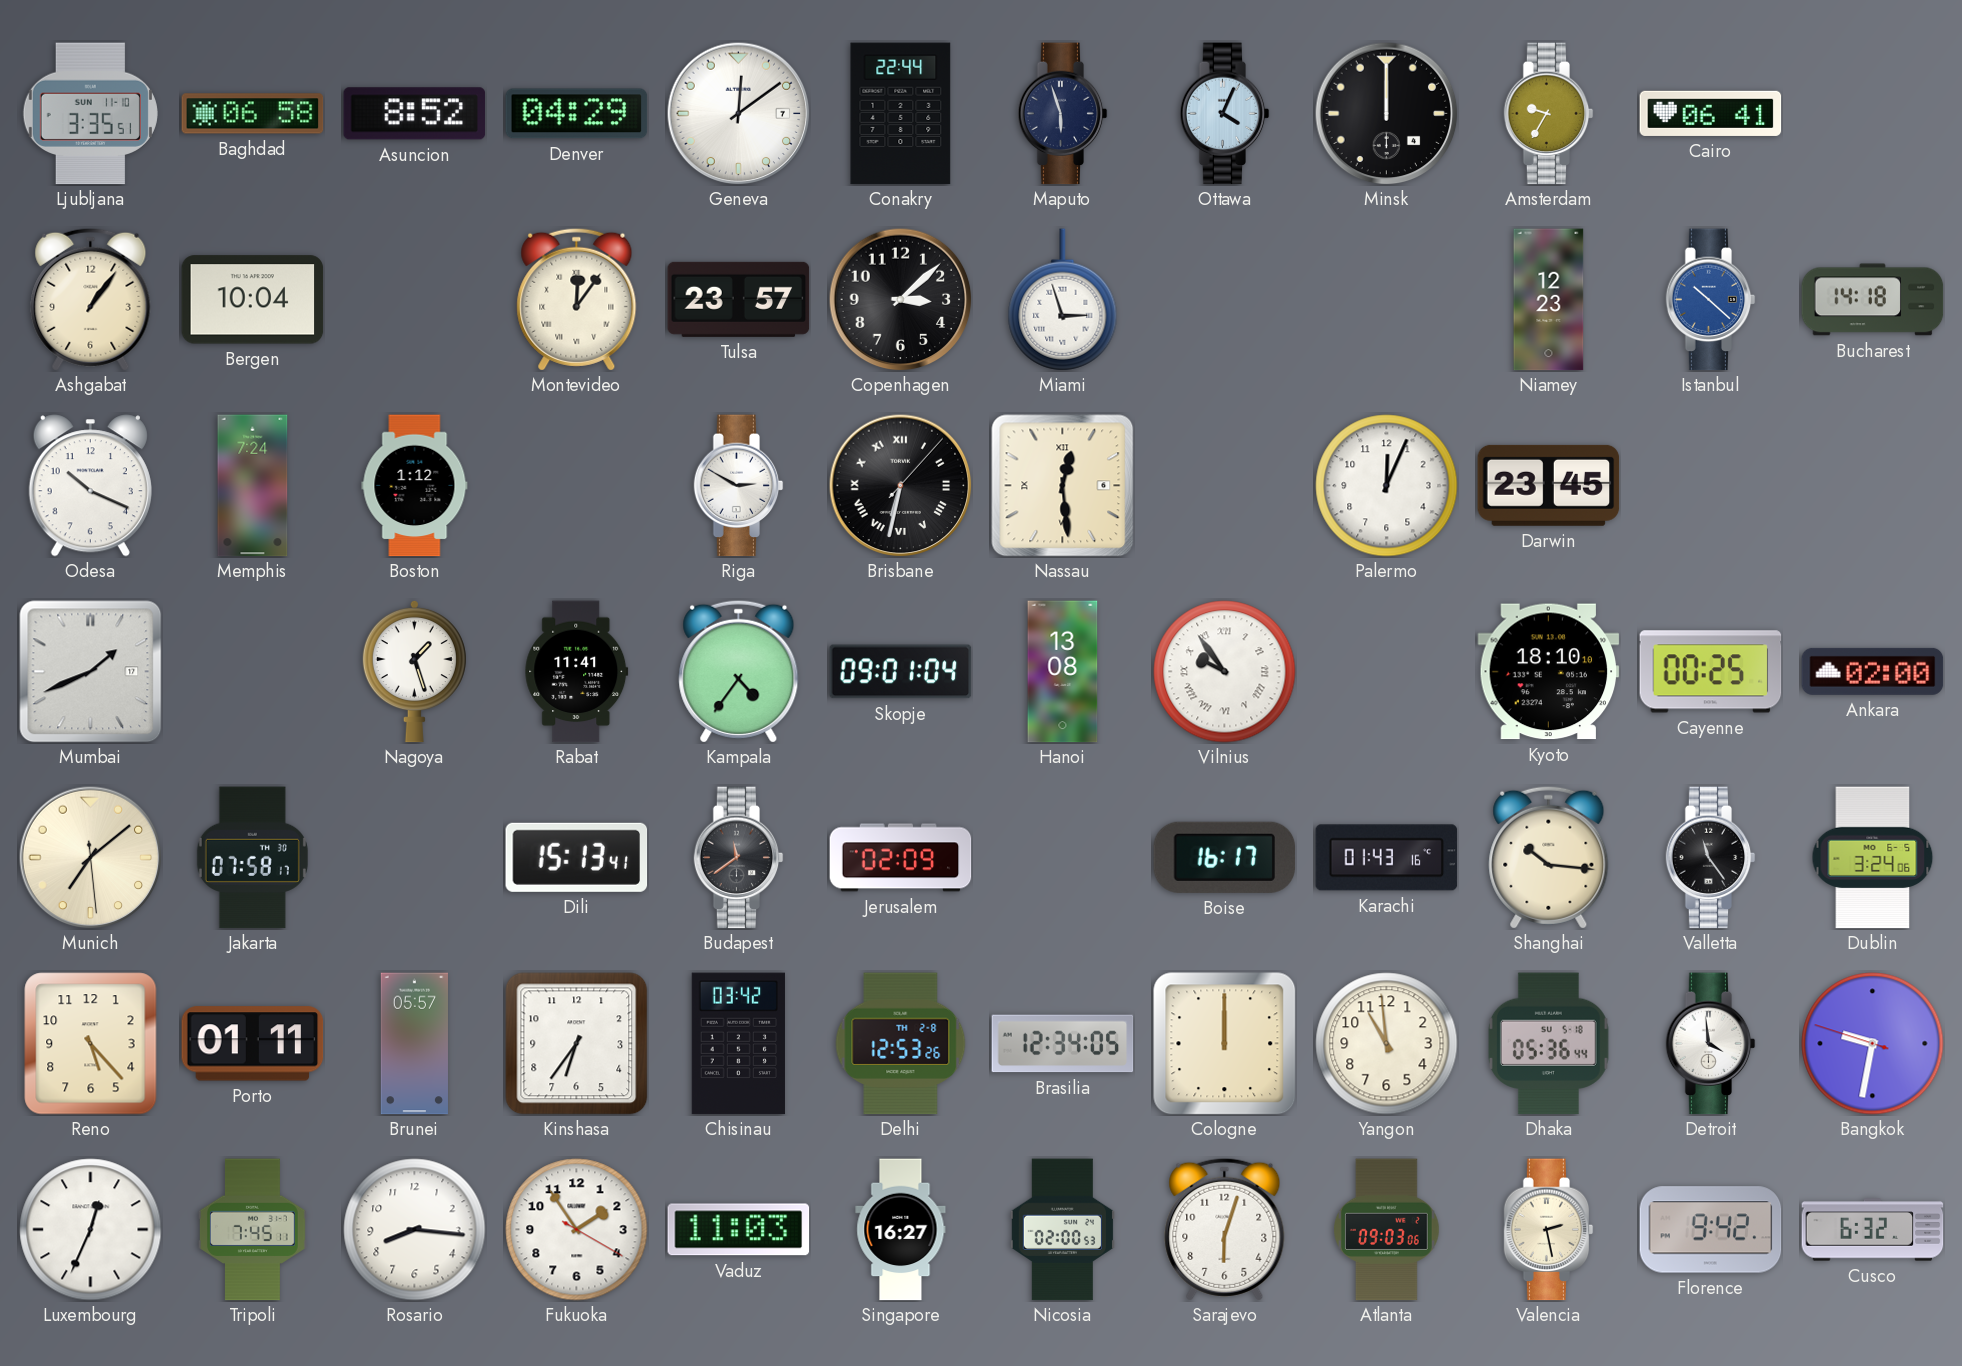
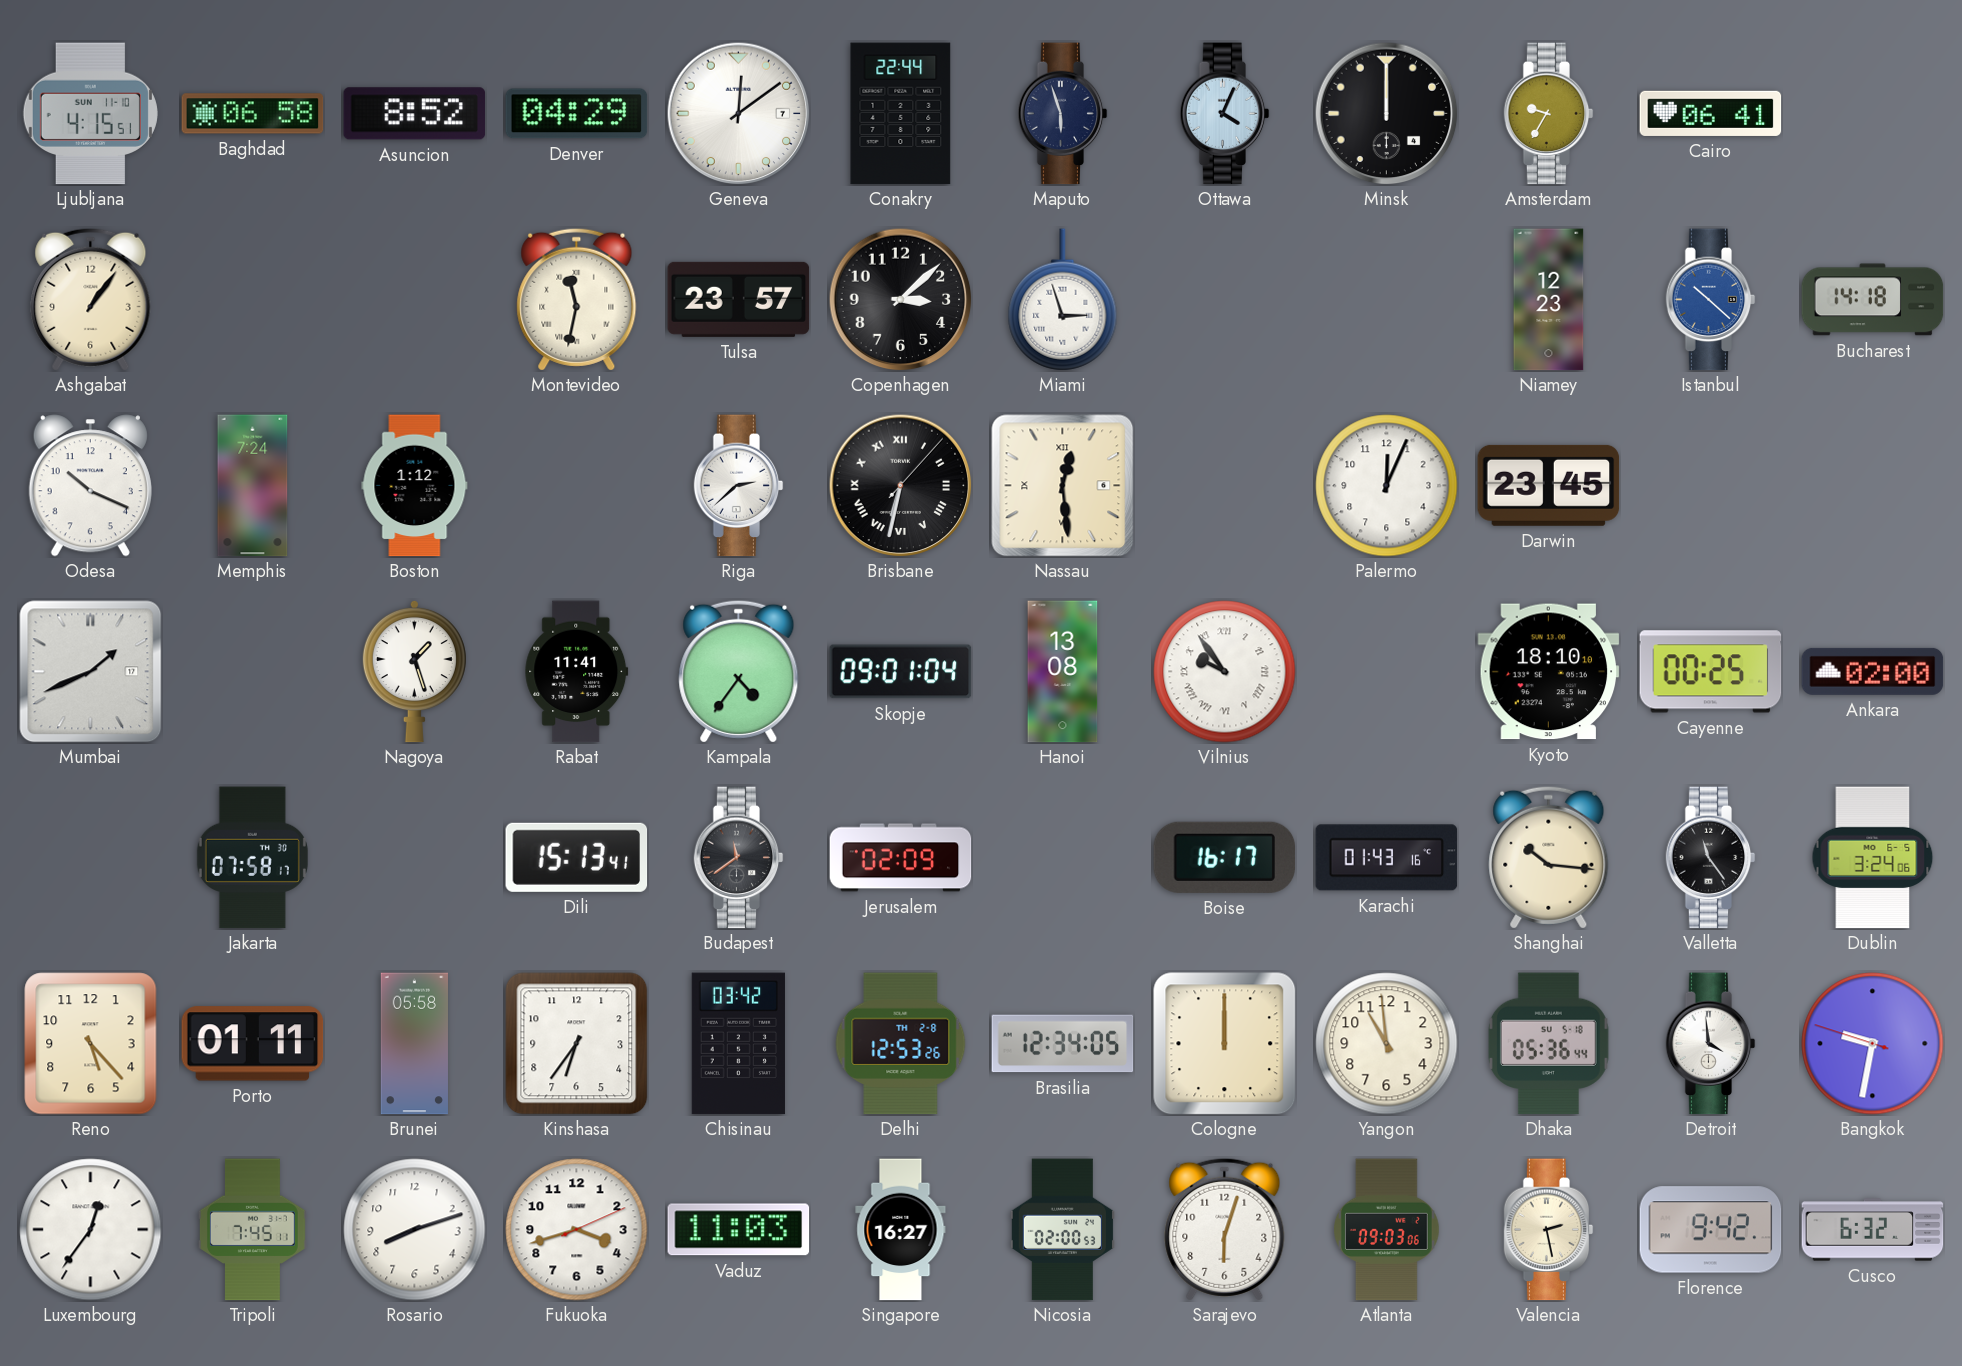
Ljubljana: 3:35 -> 4:15 (90, 114)
Bergen: 10:04 -> none (253, 300)
Montevideo: 12:06 -> 11:32 (577, 299)
Riga: 2:50 -> 2:38 (739, 486)
Munich: 7:08 -> none (90, 857)
Brunei: 05:57 -> 05:58 (414, 1044)
Luxembourg: 12:34 -> 12:36 (91, 1230)
Rosario: 8:16 -> 8:12 (415, 1230)
Fukuoka: 1:54 -> 3:42 (577, 1230)
